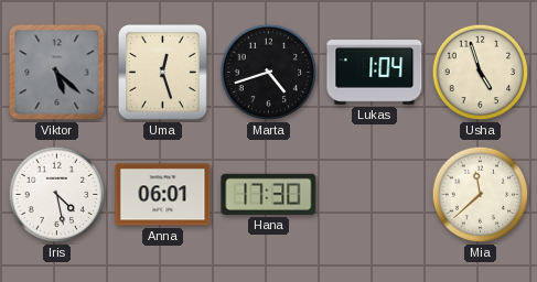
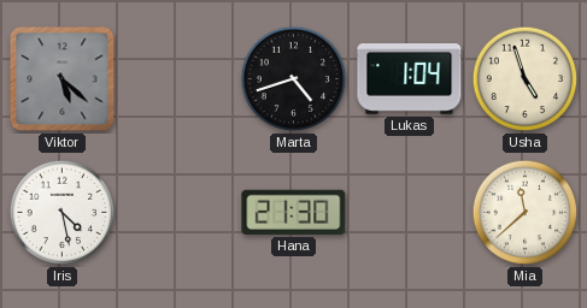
Uma: 12:27 -> none (163, 73)
Anna: 06:01 -> none (163, 195)
Hana: 17:30 -> 21:30 (294, 212)
